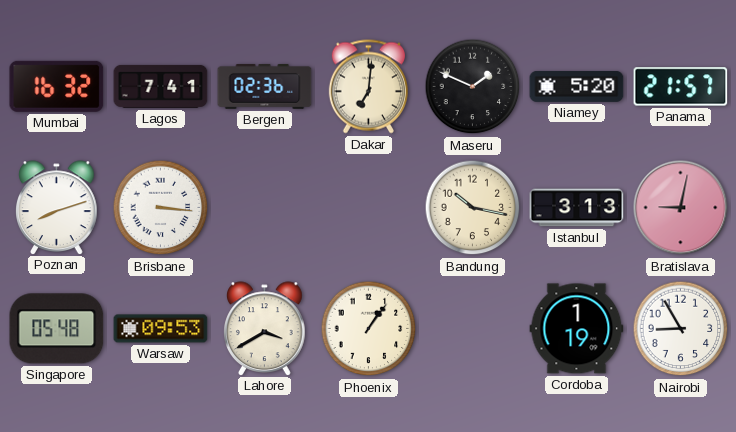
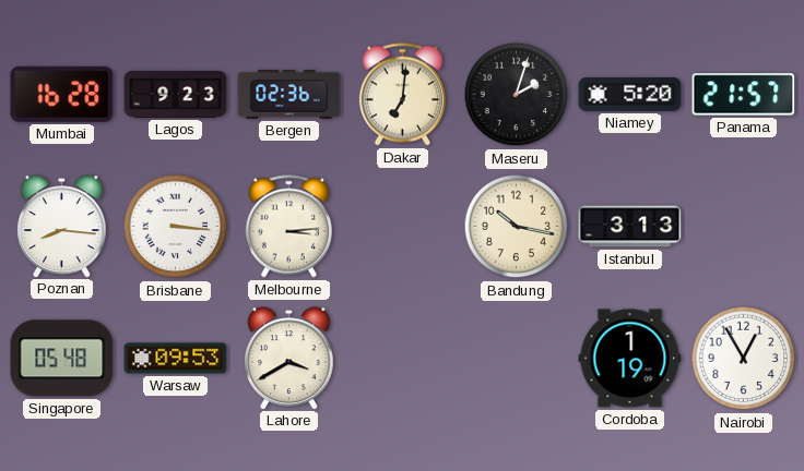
Mumbai: 16:32 -> 16:28 (62, 94)
Lagos: 7:41 -> 9:23 (176, 94)
Maseru: 1:49 -> 2:03 (517, 95)
Poznan: 8:12 -> 8:16 (62, 226)
Melbourne: none -> 3:14 (288, 227)
Bratislava: 9:02 -> none (681, 208)
Phoenix: 1:06 -> none (369, 329)
Nairobi: 8:55 -> 12:55 (744, 359)
